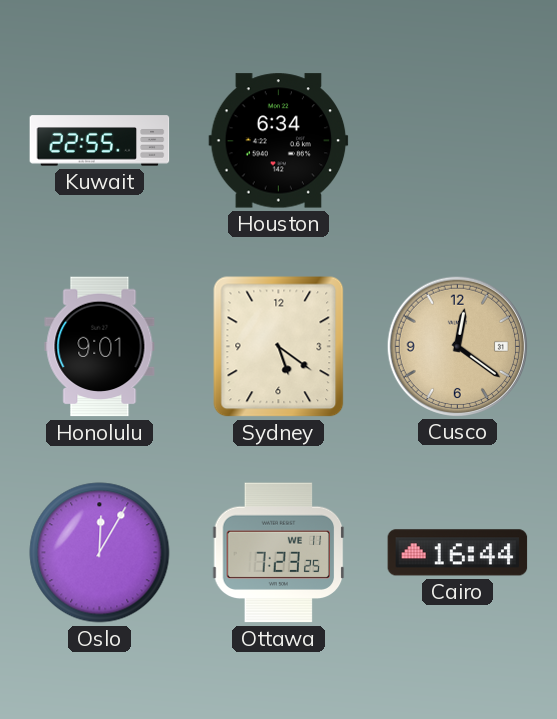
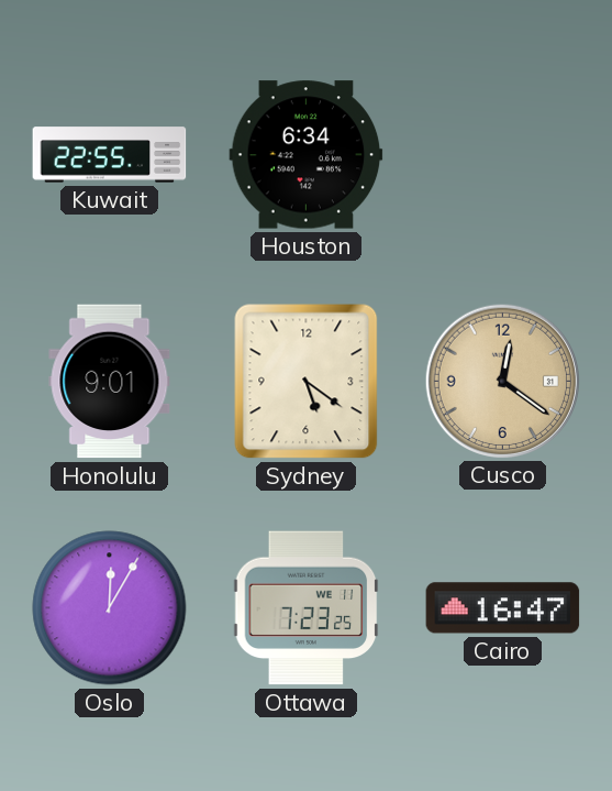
Cairo: 16:44 -> 16:47 (503, 608)
